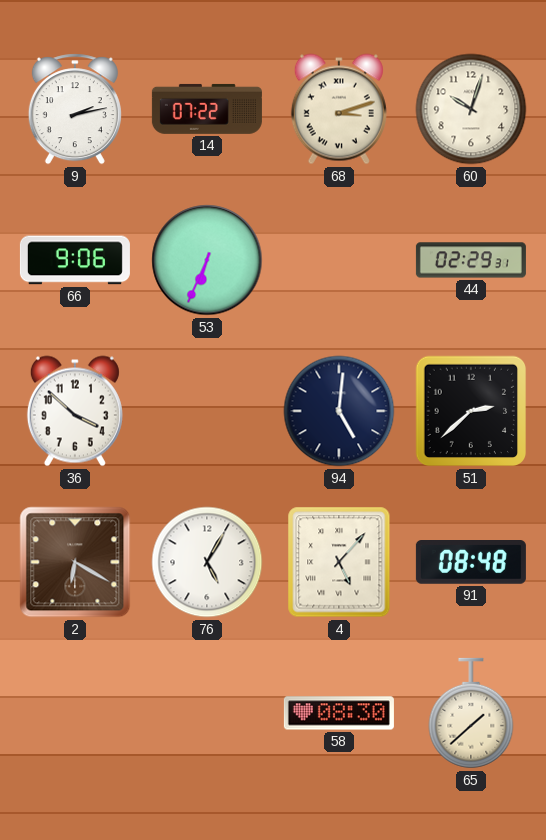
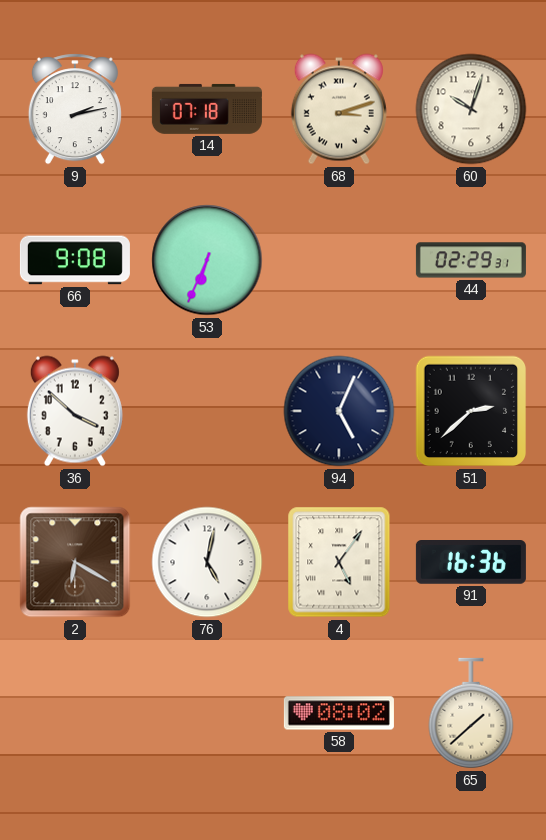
14: 07:22 -> 07:18 (207, 109)
66: 9:06 -> 9:08 (75, 260)
94: 5:01 -> 5:04 (339, 411)
76: 5:05 -> 5:02 (207, 562)
4: 5:07 -> 5:06 (339, 562)
91: 08:48 -> 16:36 (471, 563)
58: 08:30 -> 08:02 (339, 713)
